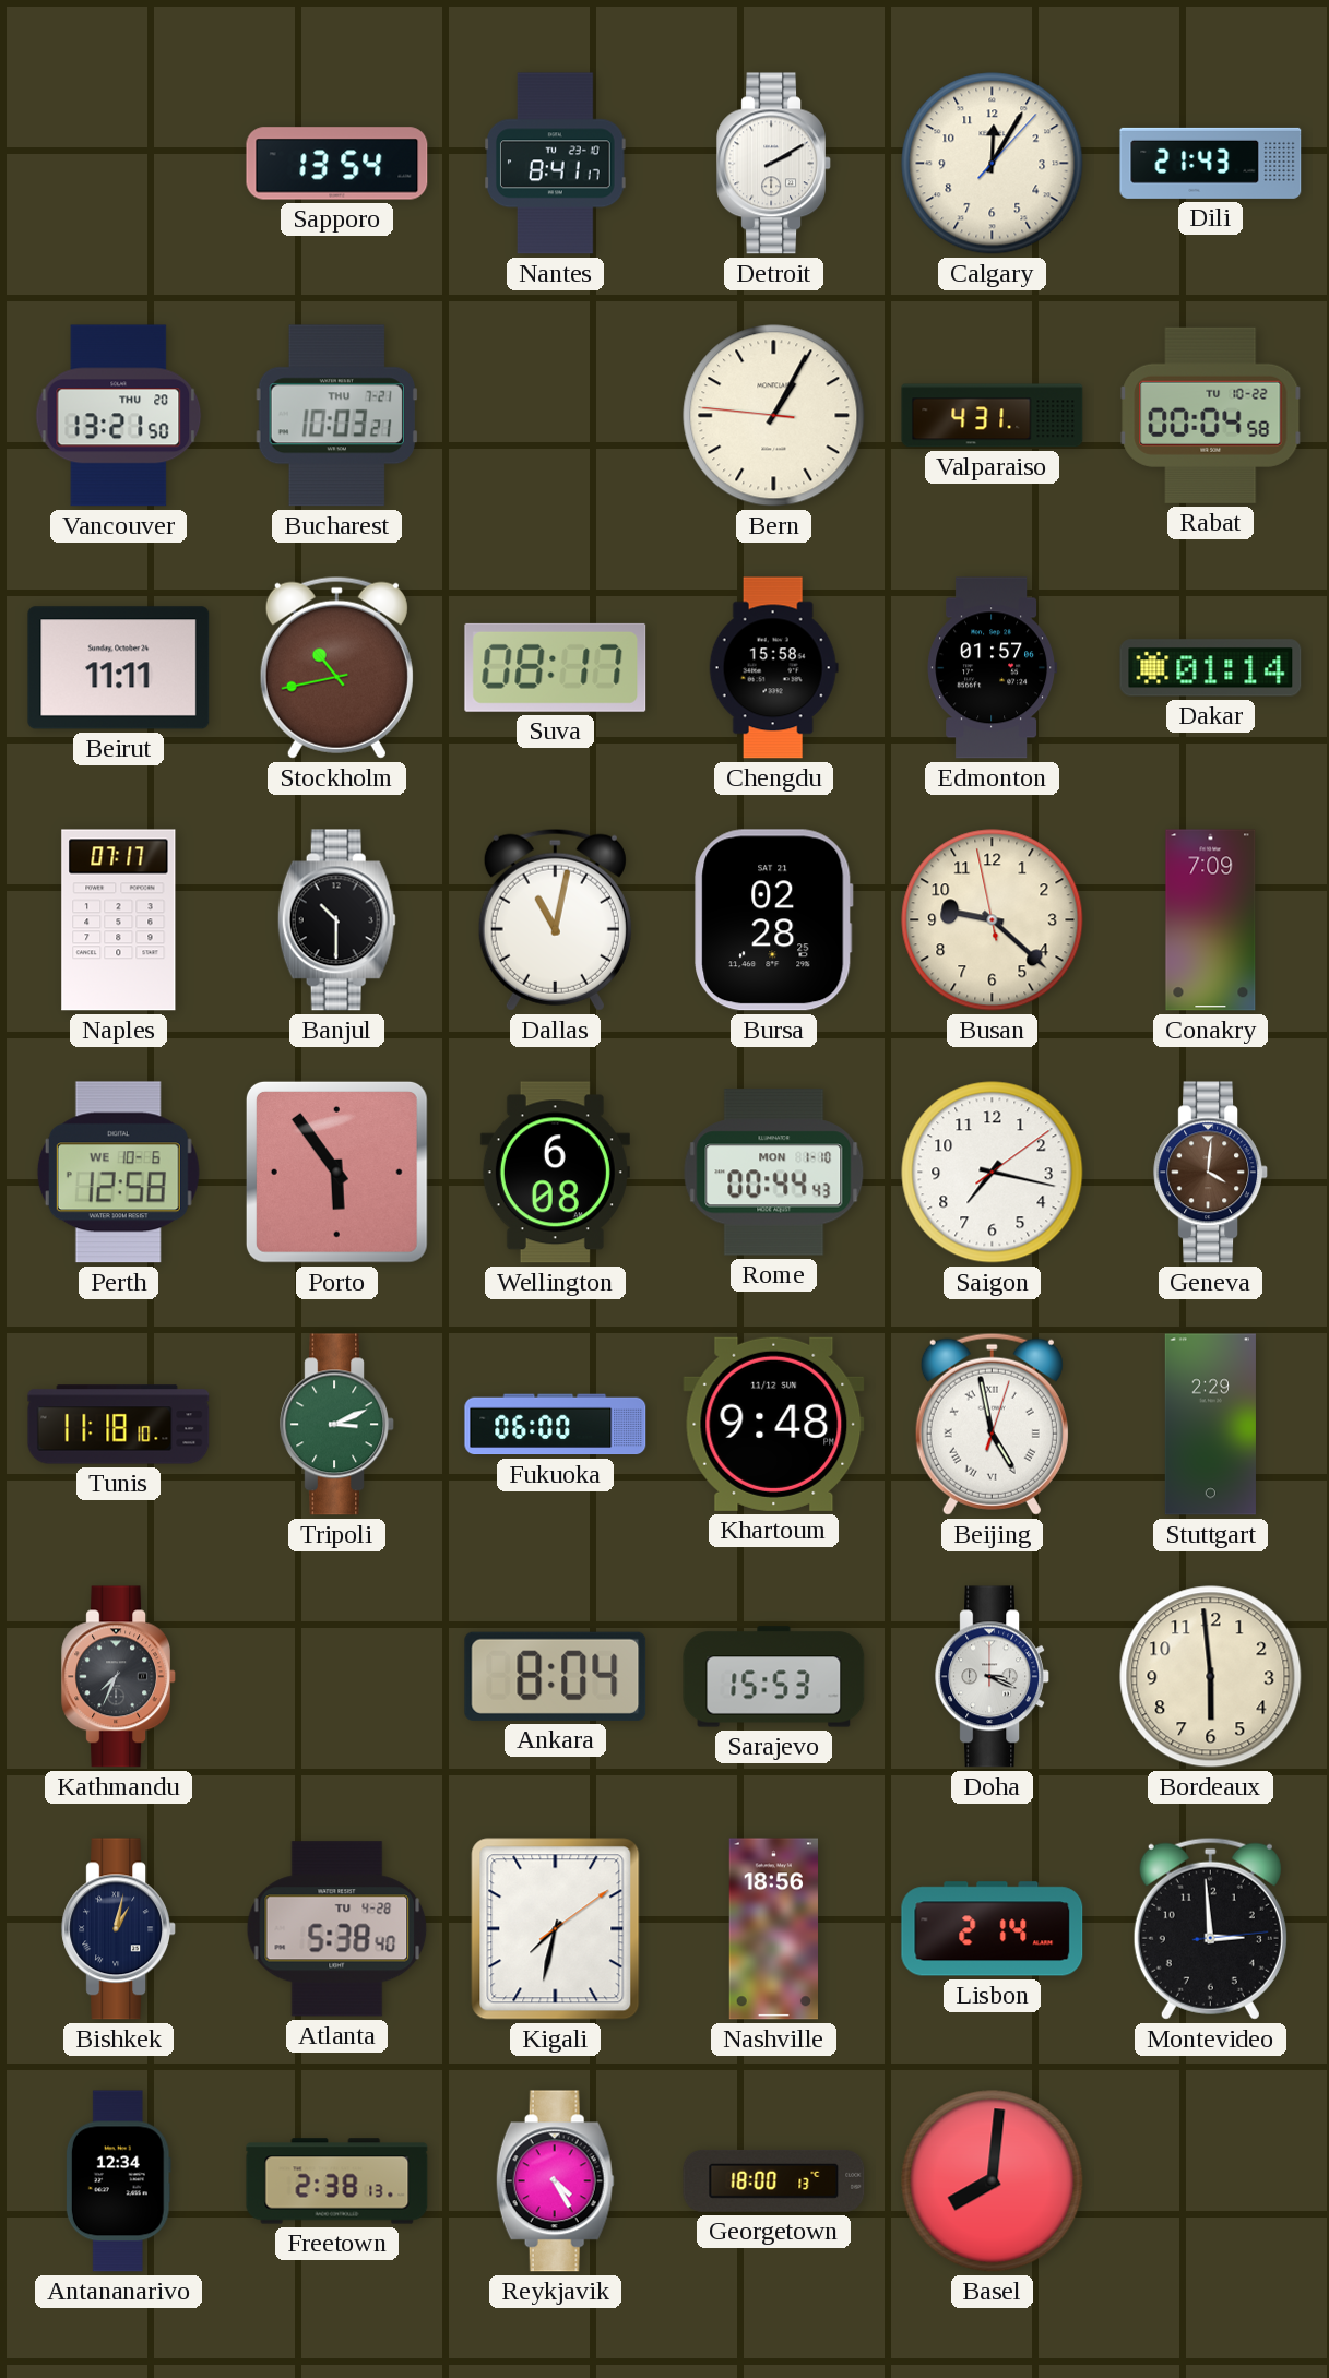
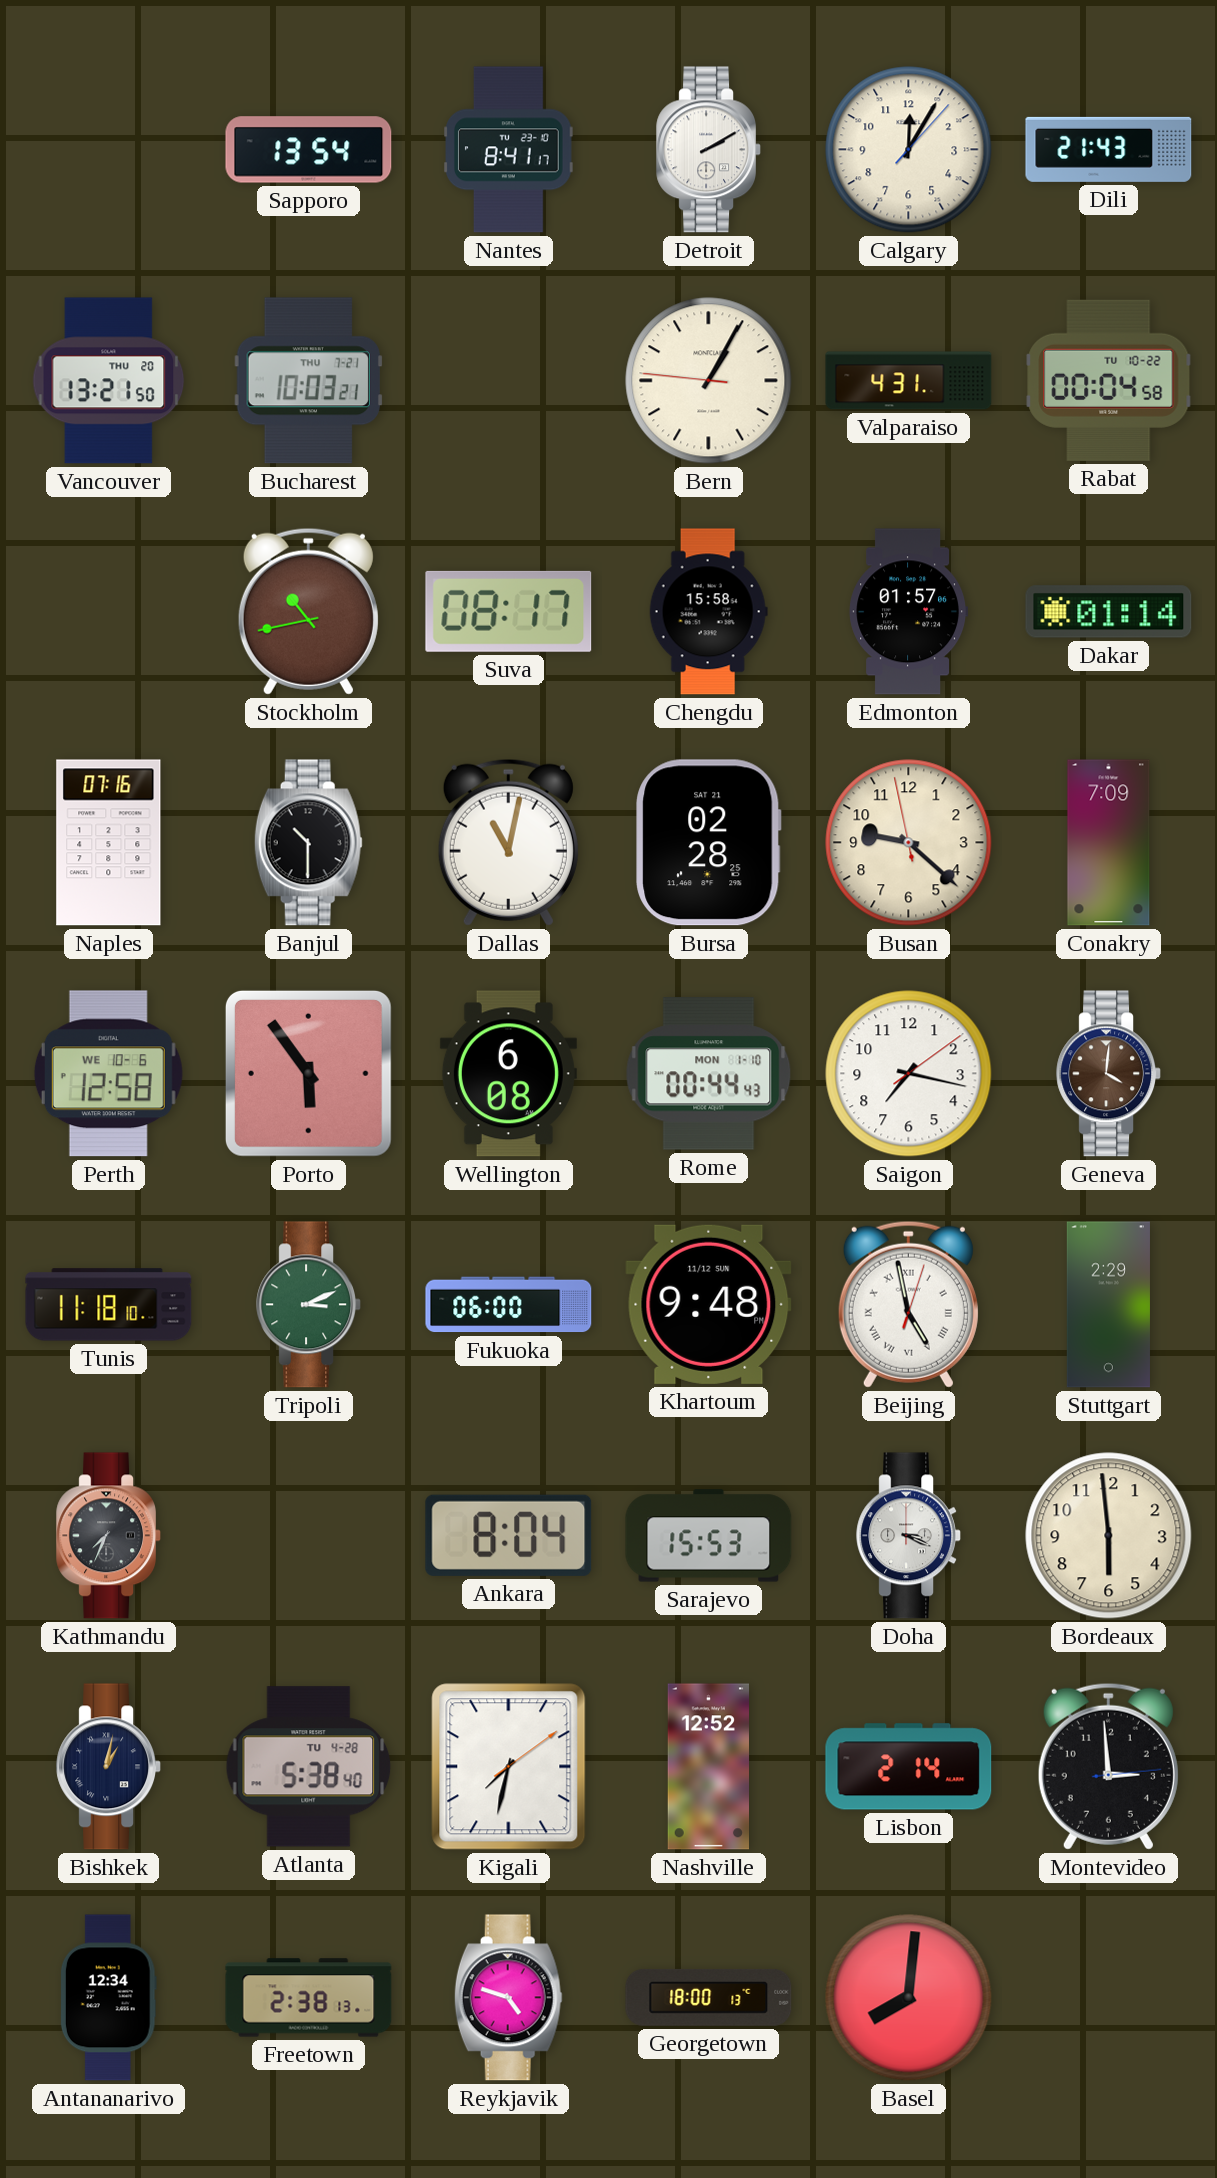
Beirut: 11:11 -> none (119, 668)
Naples: 07:17 -> 07:16 (109, 843)
Nashville: 18:56 -> 12:52 (708, 1767)
Reykjavik: 4:25 -> 4:48 (508, 1998)
